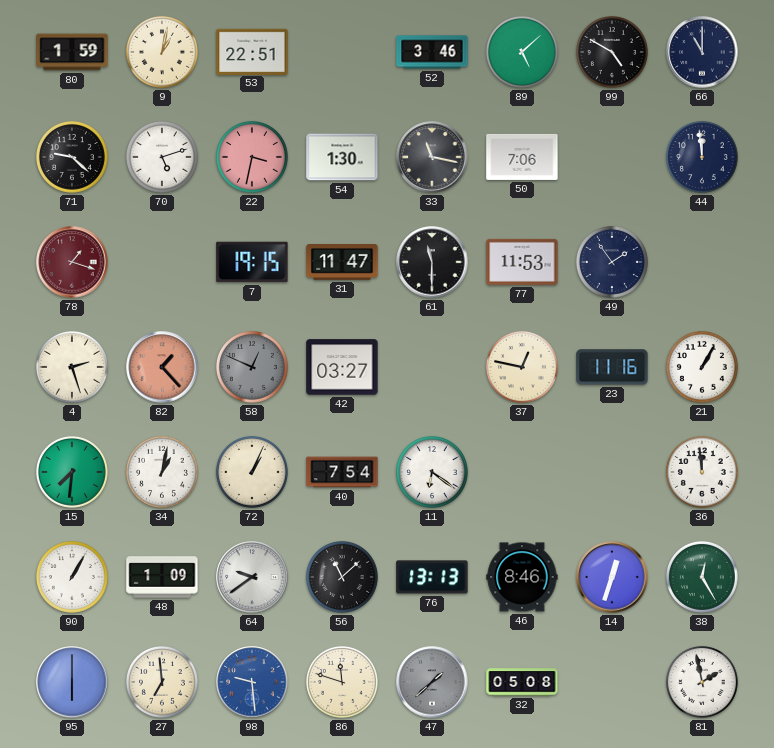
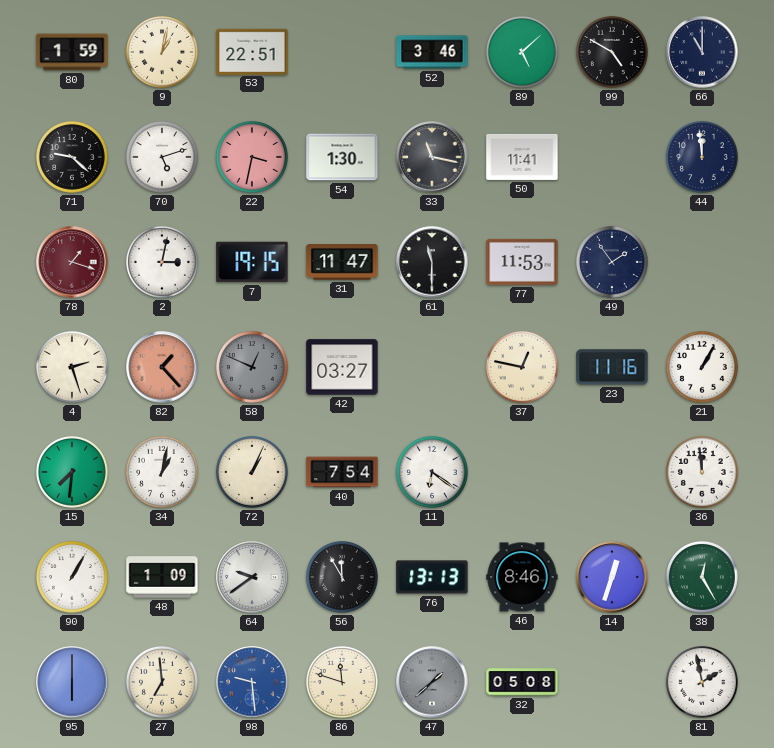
50: 7:06 -> 11:41 (522, 157)
2: none -> 3:02 (162, 262)
56: 11:08 -> 11:55 (342, 577)
